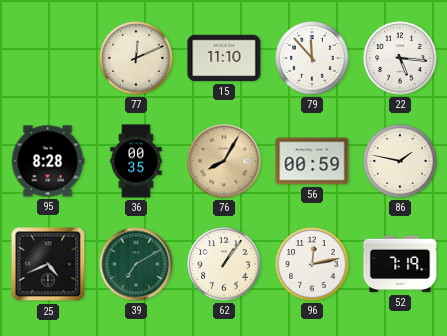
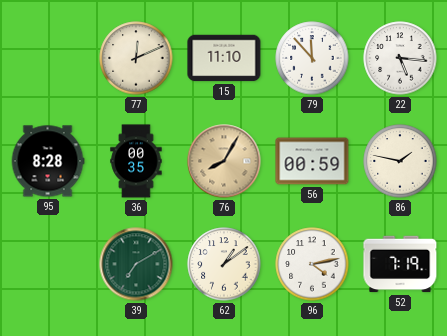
25: 4:41 -> none (48, 264)
62: 1:06 -> 1:09 (224, 264)
96: 12:13 -> 4:13 (312, 264)
